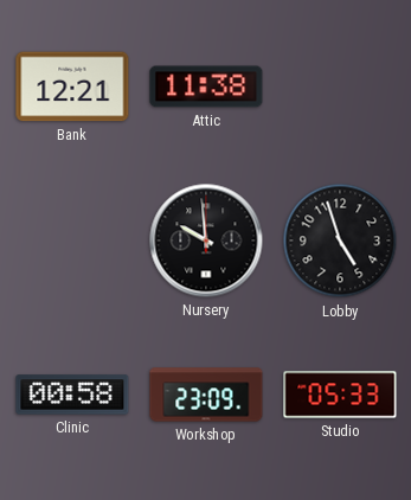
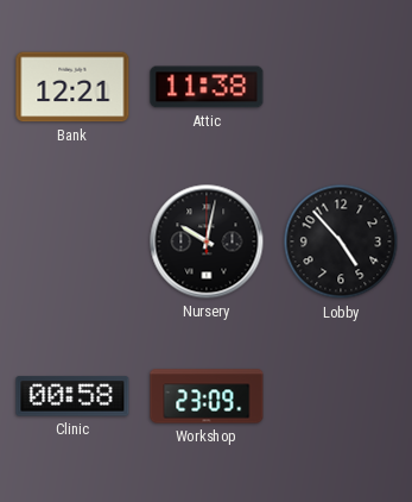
Nursery: 9:59 -> 10:02 (207, 241)
Lobby: 4:57 -> 4:53 (341, 241)
Studio: 05:33 -> none (340, 395)
